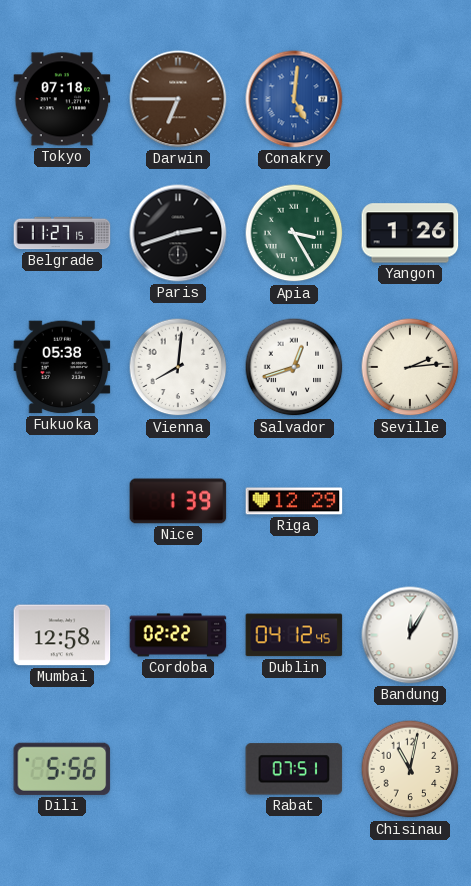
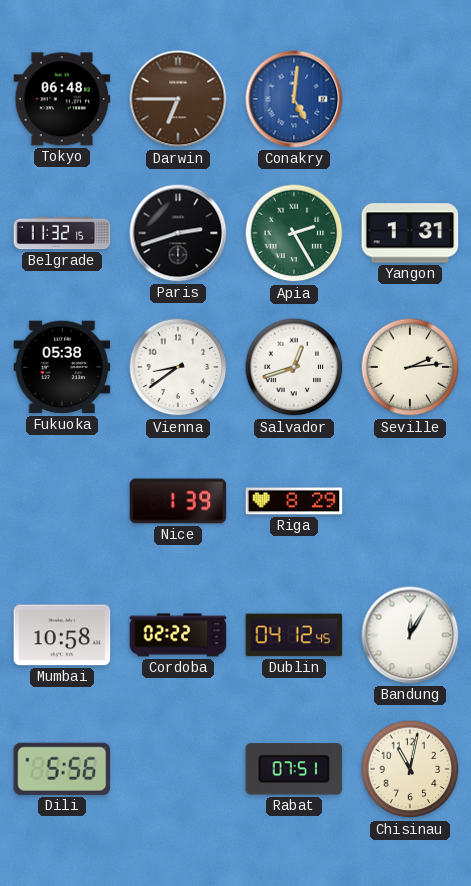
Tokyo: 07:18 -> 06:48 (62, 99)
Belgrade: 11:27 -> 11:32 (62, 233)
Apia: 3:25 -> 2:25 (294, 233)
Yangon: 1:26 -> 1:31 (410, 233)
Vienna: 8:01 -> 8:39 (178, 367)
Riga: 12:29 -> 8:29 (294, 501)
Mumbai: 12:58 -> 10:58 (62, 635)
